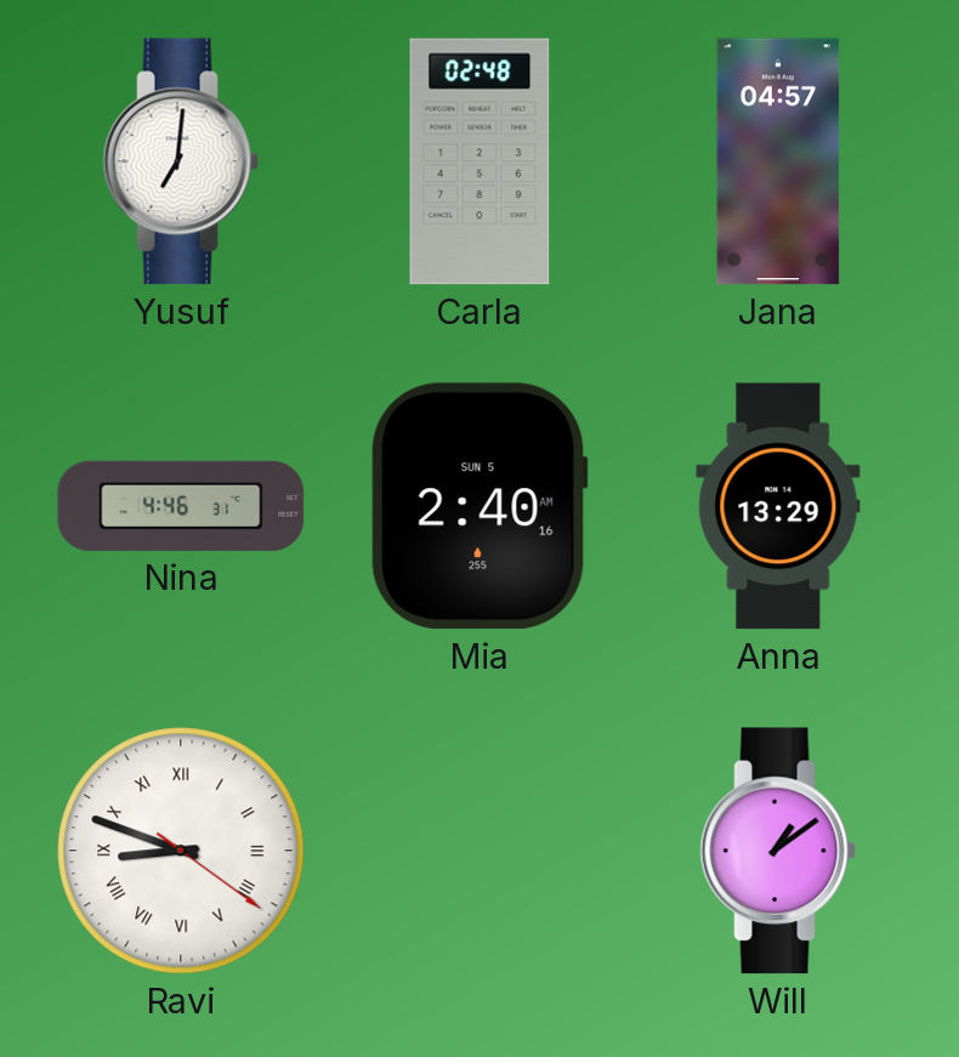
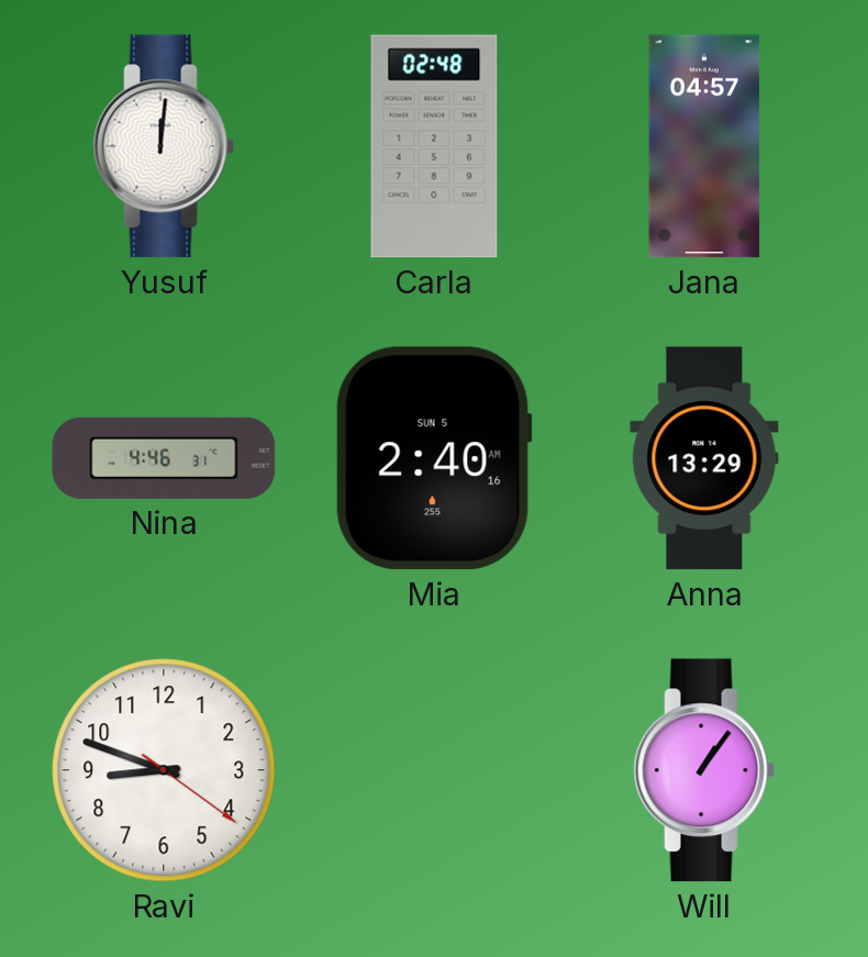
Yusuf: 7:01 -> 12:01 (164, 146)
Ravi numerals: Roman -> Arabic (164, 770)
Will: 1:09 -> 1:06 (704, 770)
